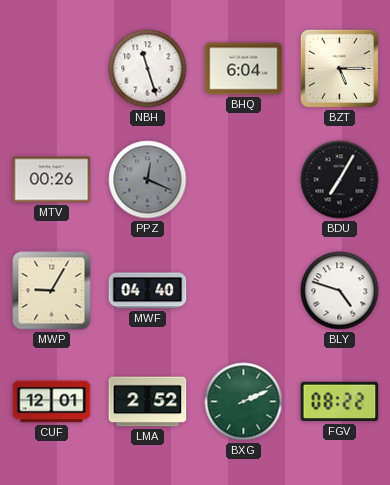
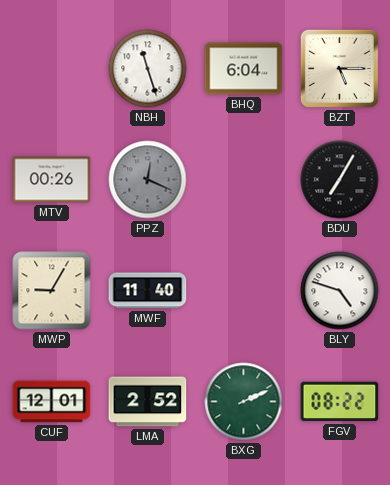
MWF: 04:40 -> 11:40 (148, 291)
